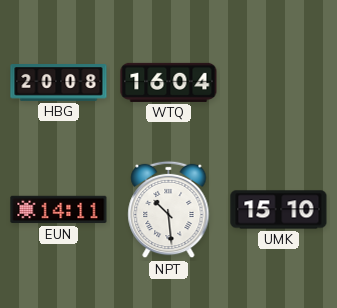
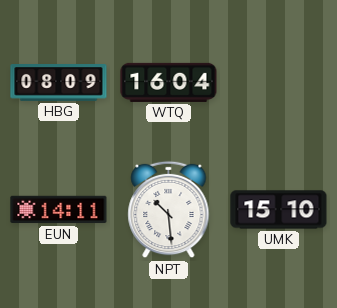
HBG: 20:08 -> 08:09 (59, 83)
